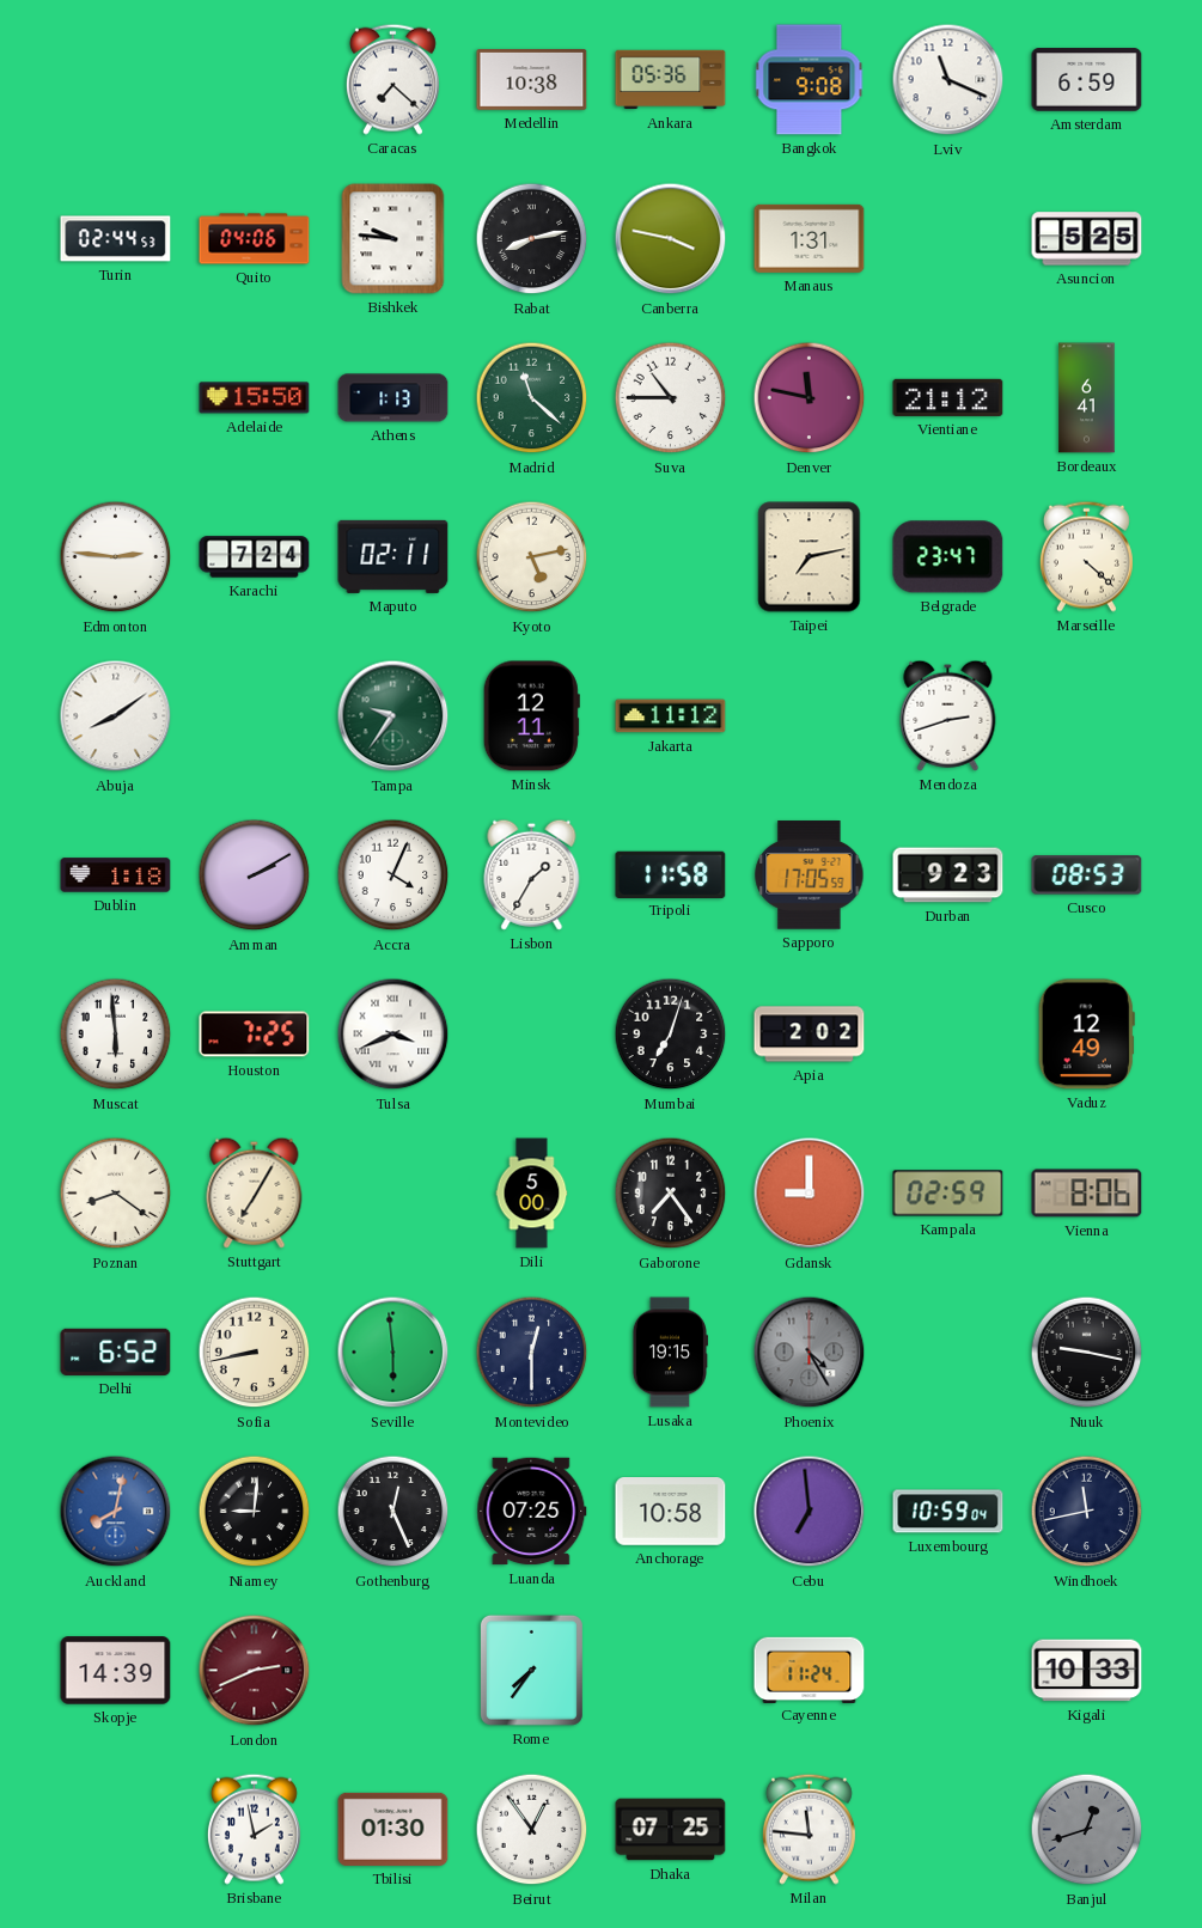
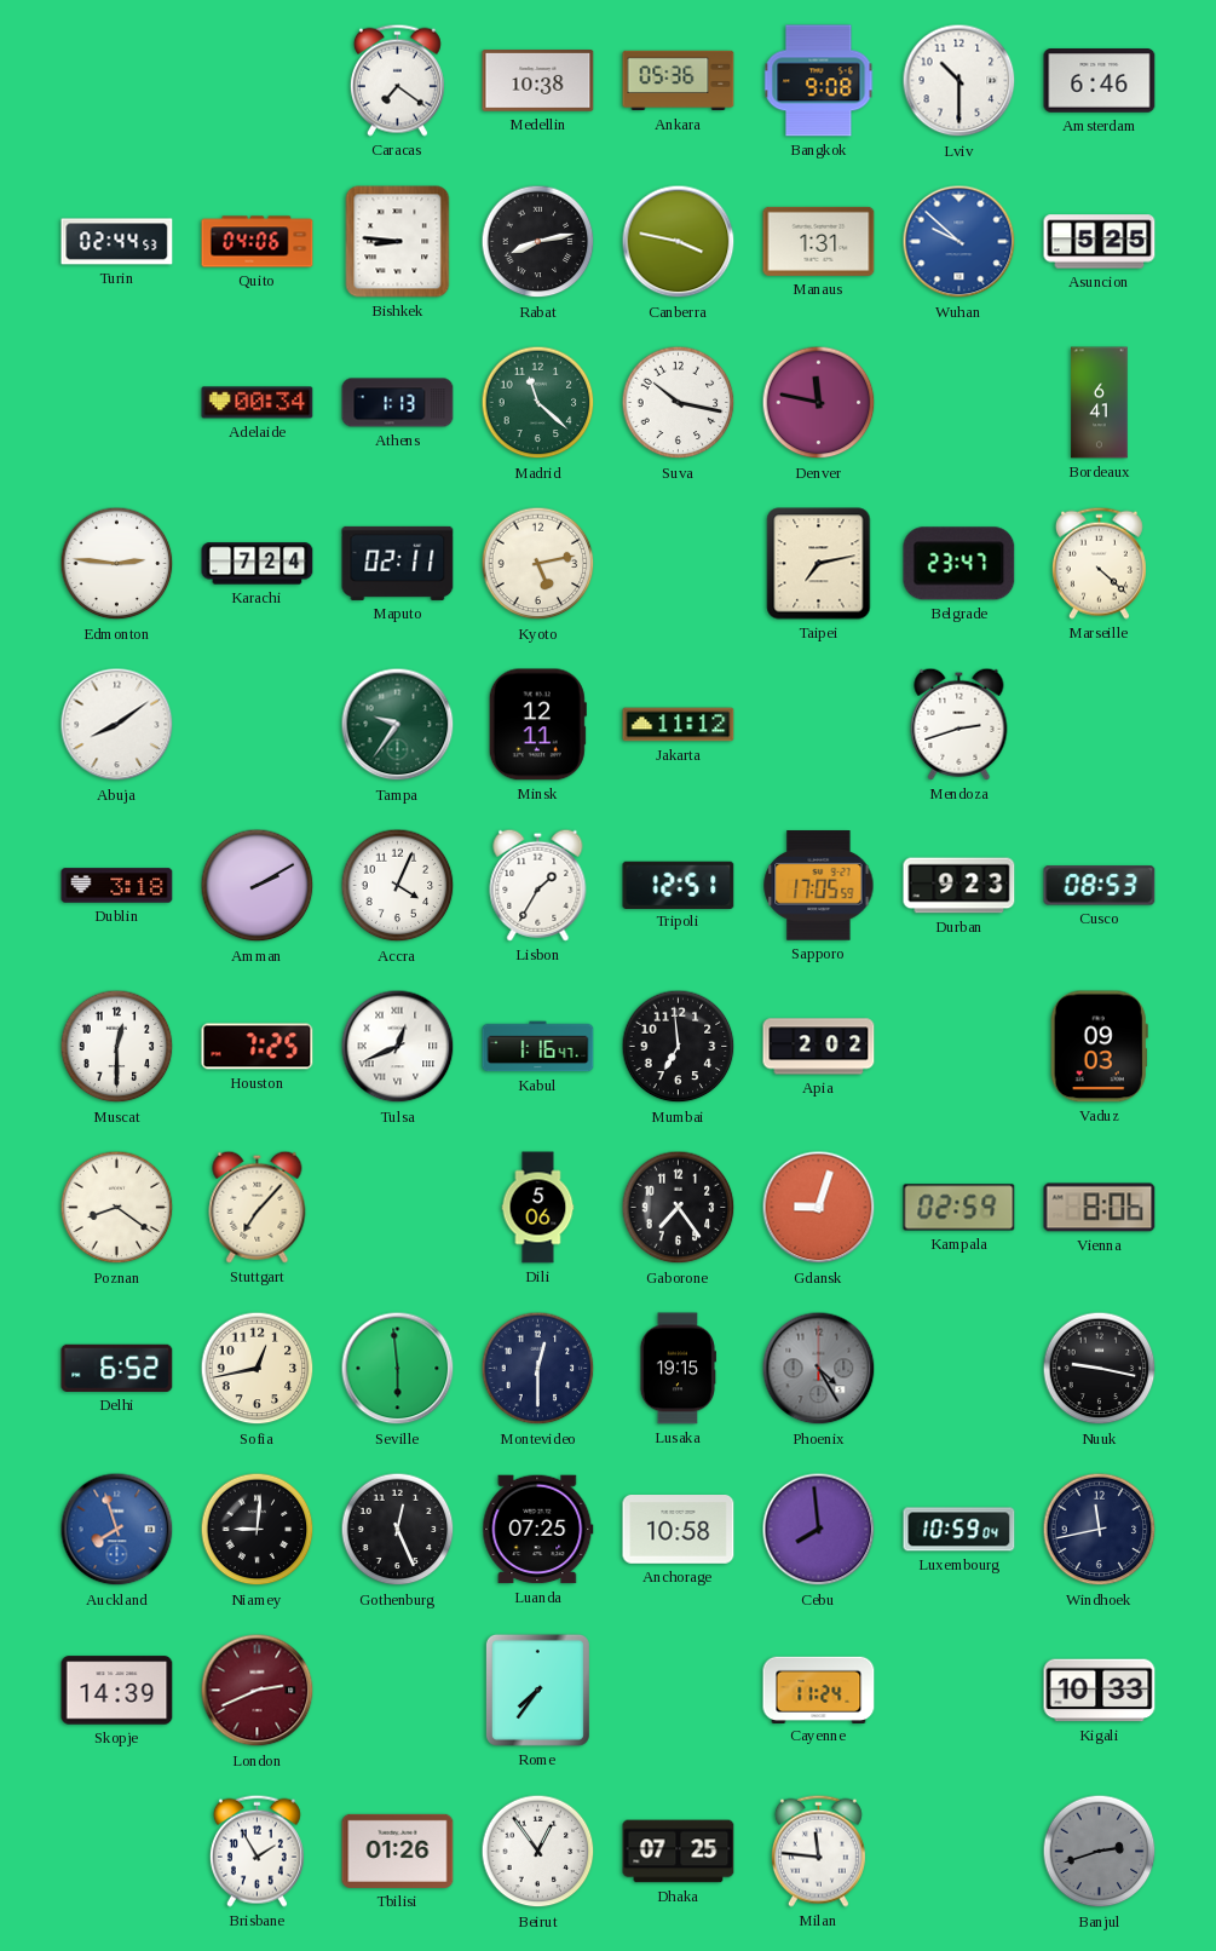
Caracas: 7:22 -> 7:21 (397, 80)
Lviv: 11:19 -> 10:30 (959, 81)
Amsterdam: 6:59 -> 6:46 (1100, 81)
Bishkek: 9:46 -> 8:46 (398, 242)
Wuhan: none -> 9:52 (959, 242)
Adelaide: 15:50 -> 00:34 (258, 403)
Suva: 10:45 -> 10:17 (679, 403)
Vientiane: 21:12 -> none (948, 397)
Dublin: 1:18 -> 3:18 (117, 886)
Tripoli: 11:58 -> 12:51 (679, 885)
Muscat: 5:59 -> 12:30 (117, 1047)
Tulsa: 3:41 -> 12:41 (398, 1047)
Kabul: none -> 1:16 (538, 1047)
Mumbai: 7:03 -> 6:59 (679, 1047)
Vaduz: 12:49 -> 09:03 (1099, 1047)
Stuttgart: 7:05 -> 7:07 (258, 1207)
Dili: 5:00 -> 5:06 (538, 1208)
Gdansk: 9:00 -> 9:03 (819, 1208)
Sofia: 8:43 -> 12:43 (258, 1369)
Auckland: 8:02 -> 7:57 (117, 1530)
Cebu: 6:59 -> 7:59 (819, 1530)
Brisbane: 1:58 -> 1:55 (257, 1851)
Tbilisi: 01:30 -> 01:26 (398, 1851)
Banjul: 12:42 -> 2:42 (1100, 1852)
